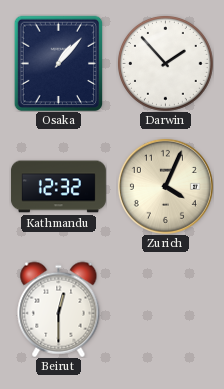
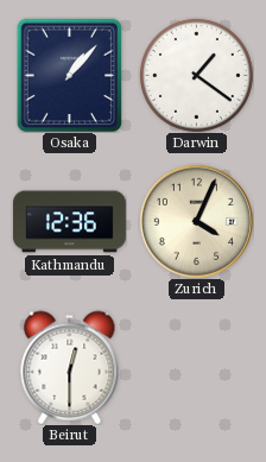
Darwin: 1:53 -> 1:21 (196, 75)
Kathmandu: 12:32 -> 12:36 (69, 222)
